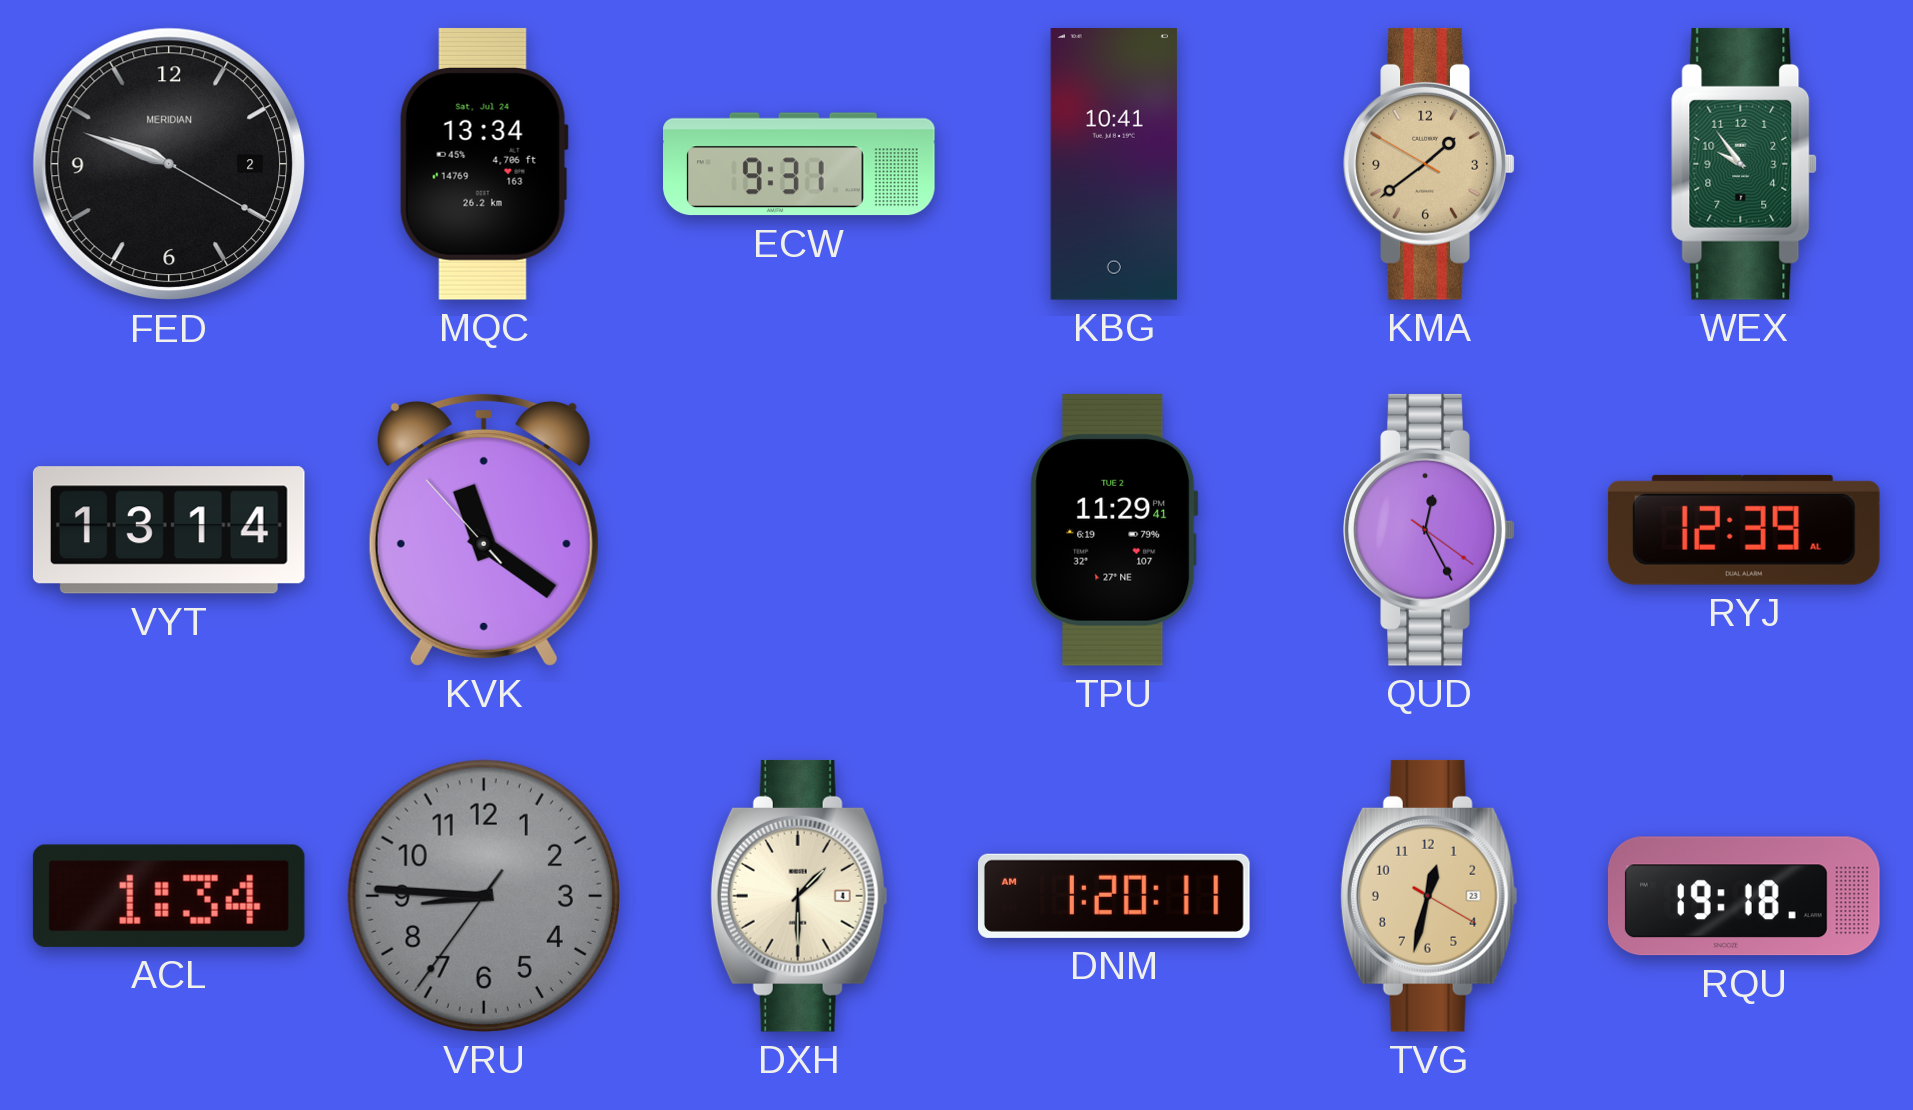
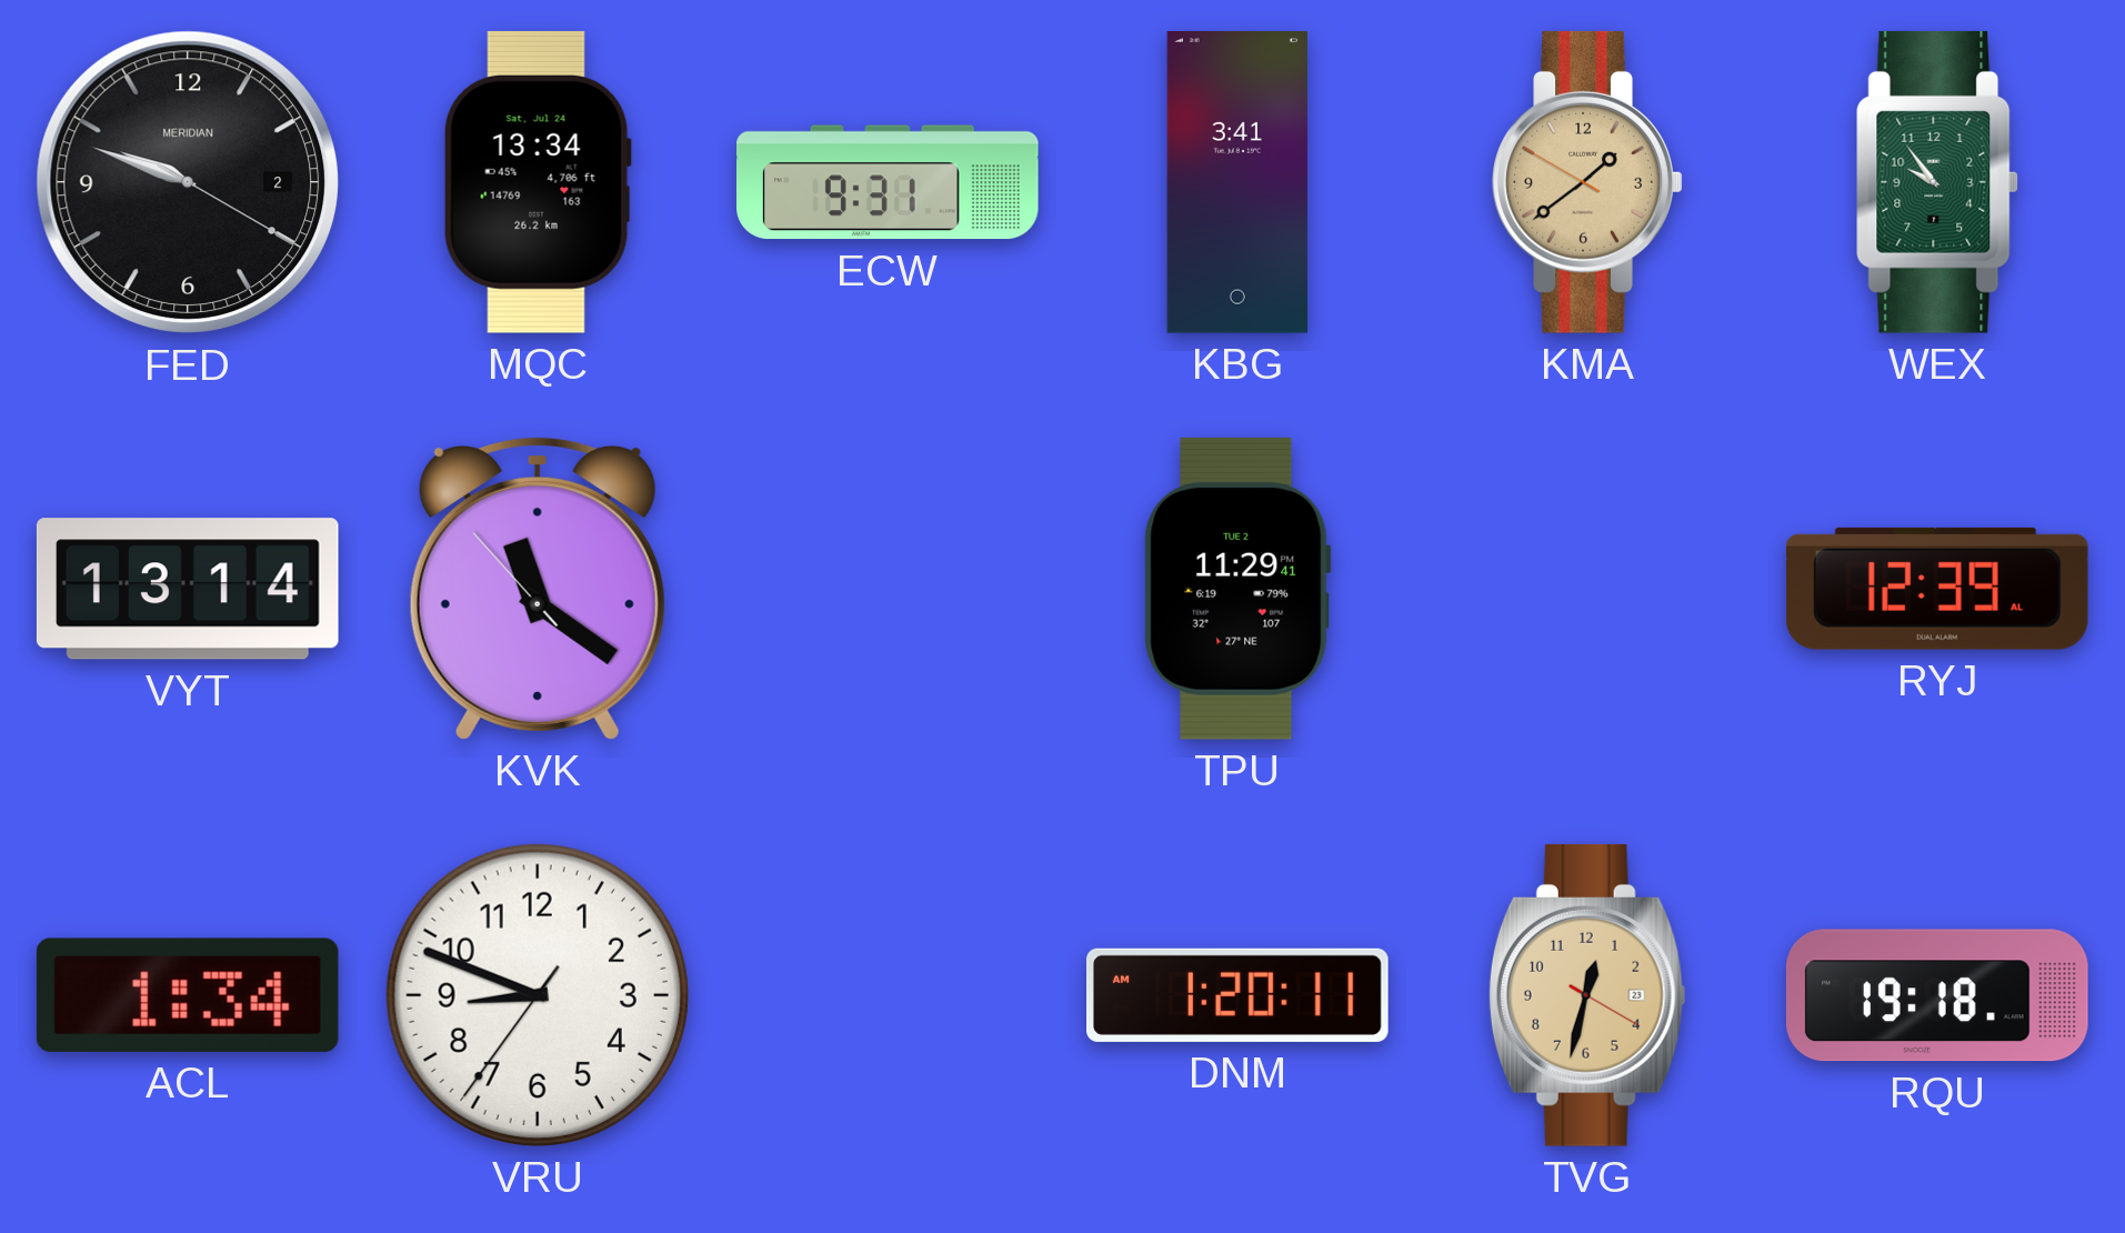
KBG: 10:41 -> 3:41 (1237, 183)
QUD: 12:25 -> none (1429, 530)
VRU: 8:45 -> 8:48 (538, 995)
VRU dial: grey -> white (538, 995)
DXH: 1:30 -> none (799, 896)
